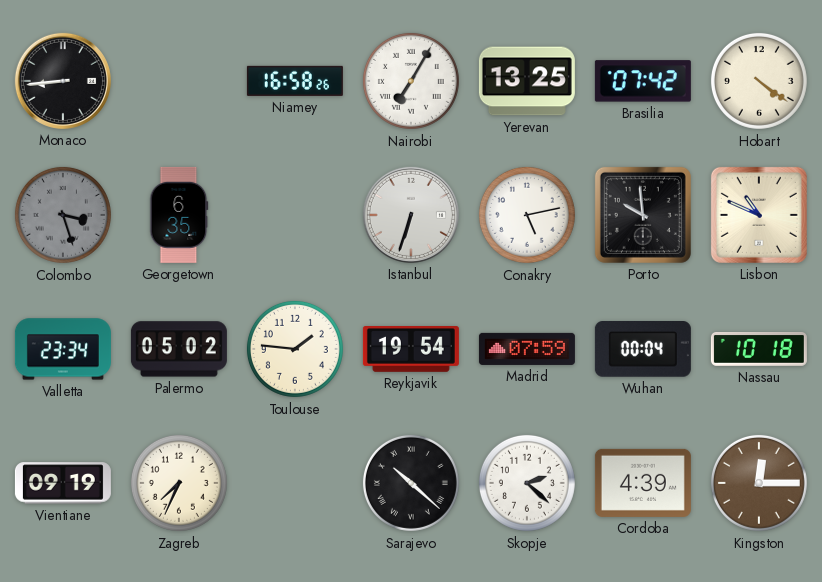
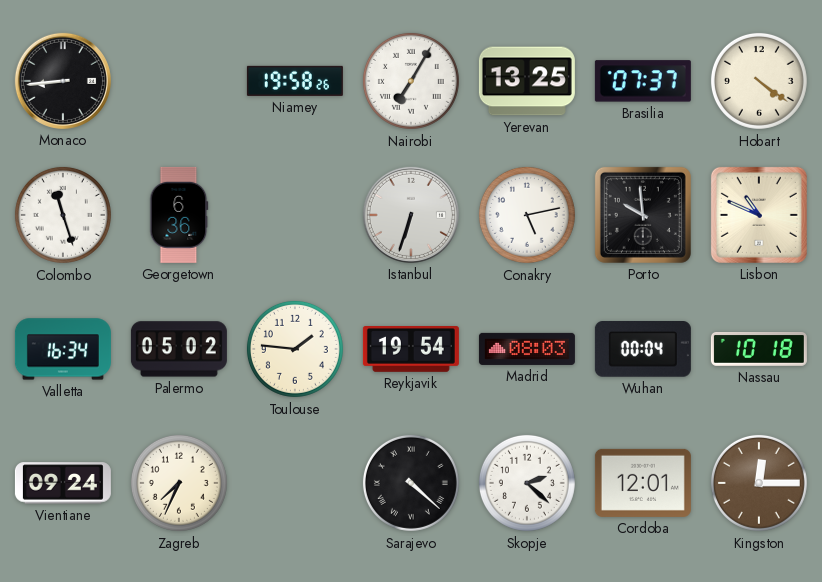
Niamey: 16:58 -> 19:58 (295, 81)
Brasilia: 07:42 -> 07:37 (643, 81)
Colombo: 3:27 -> 11:27 (63, 215)
Colombo dial: grey -> white (63, 215)
Georgetown: 6:35 -> 6:36 (179, 215)
Valletta: 23:34 -> 16:34 (63, 349)
Madrid: 07:59 -> 08:03 (527, 349)
Vientiane: 09:19 -> 09:24 (63, 483)
Sarajevo: 10:22 -> 4:22 (411, 483)
Cordoba: 4:39 -> 12:01 (643, 483)
